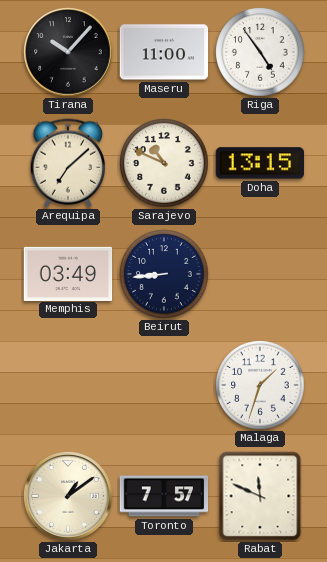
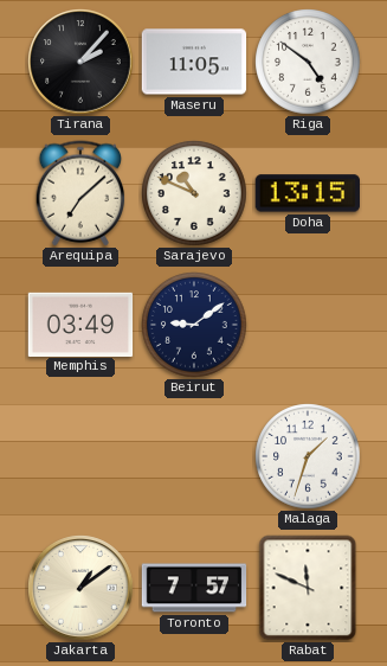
Tirana: 10:07 -> 2:07 (80, 62)
Maseru: 11:00 -> 11:05 (194, 62)
Riga: 4:54 -> 4:51 (308, 62)
Beirut: 8:44 -> 9:09 (194, 325)
